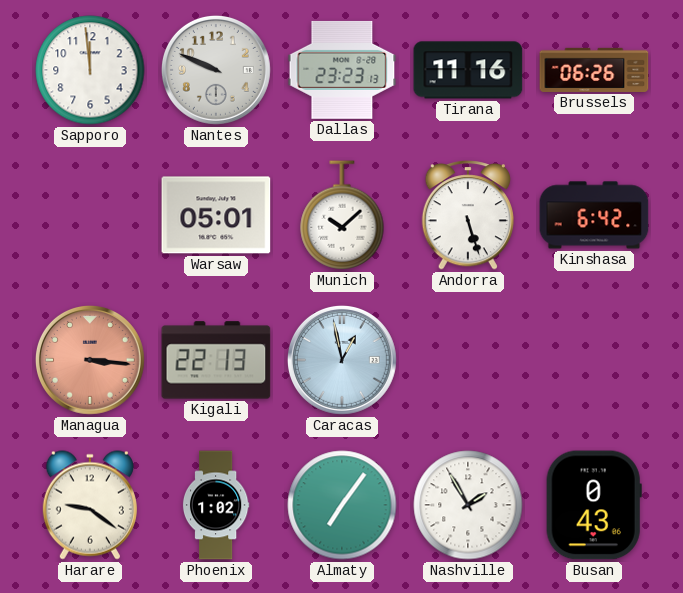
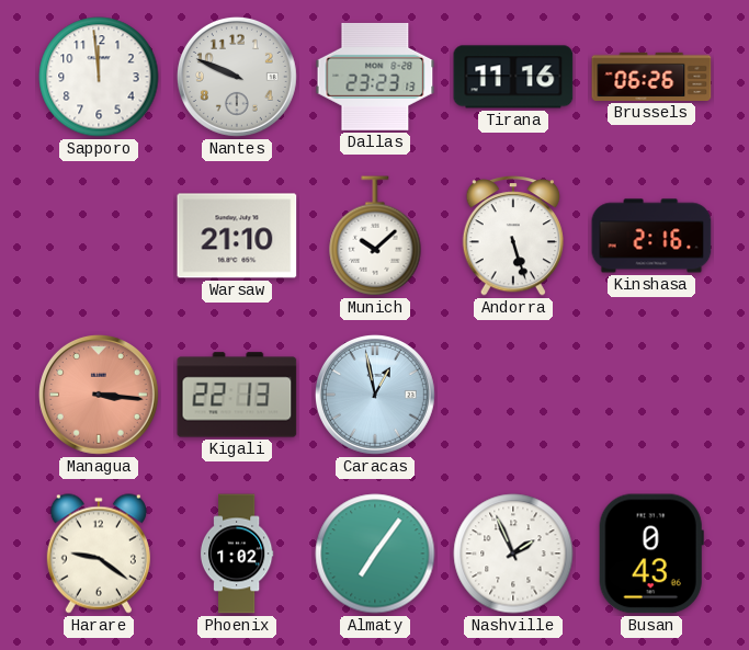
Warsaw: 05:01 -> 21:10 (237, 236)
Kinshasa: 6:42 -> 2:16 (651, 236)
Nashville: 1:55 -> 1:56 (513, 554)
